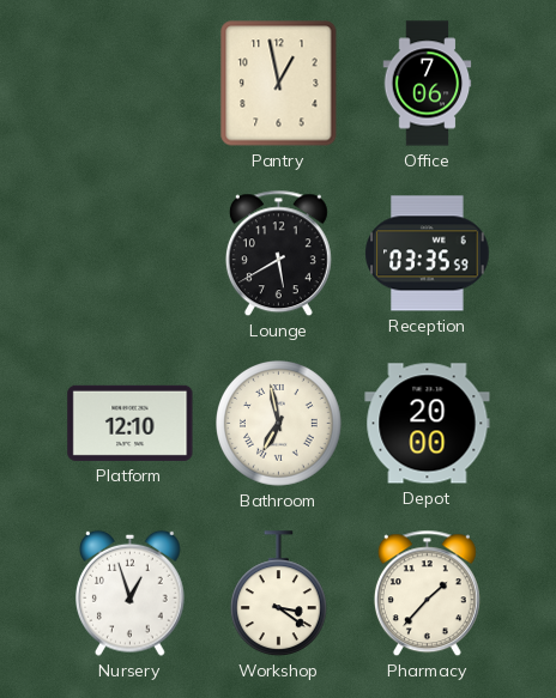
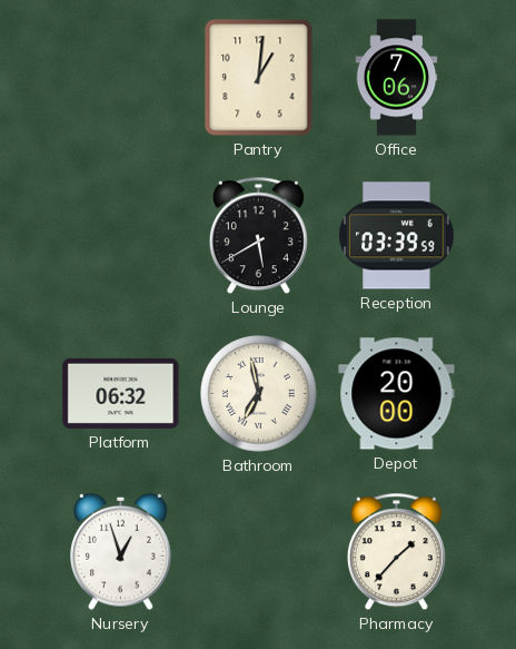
Pantry: 12:58 -> 1:01 (259, 78)
Reception: 03:35 -> 03:39 (397, 236)
Platform: 12:10 -> 06:32 (121, 393)
Workshop: 3:21 -> none (278, 594)
